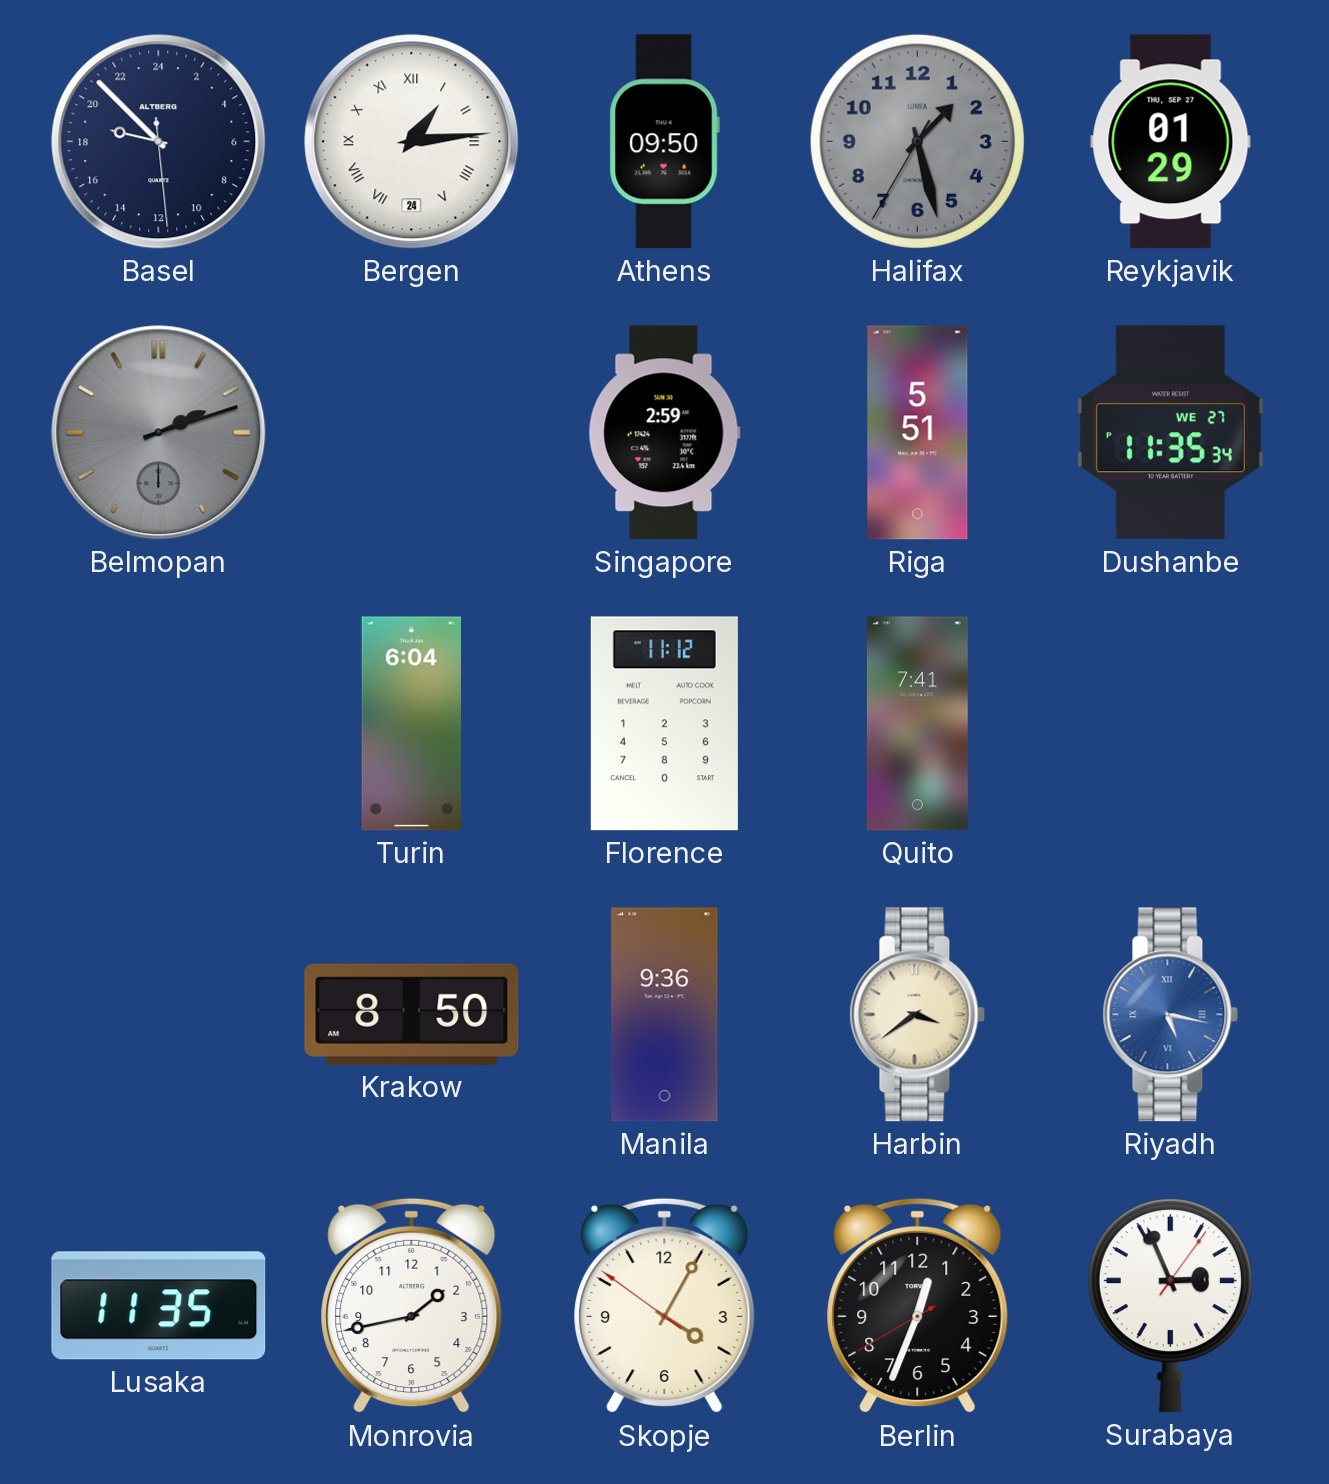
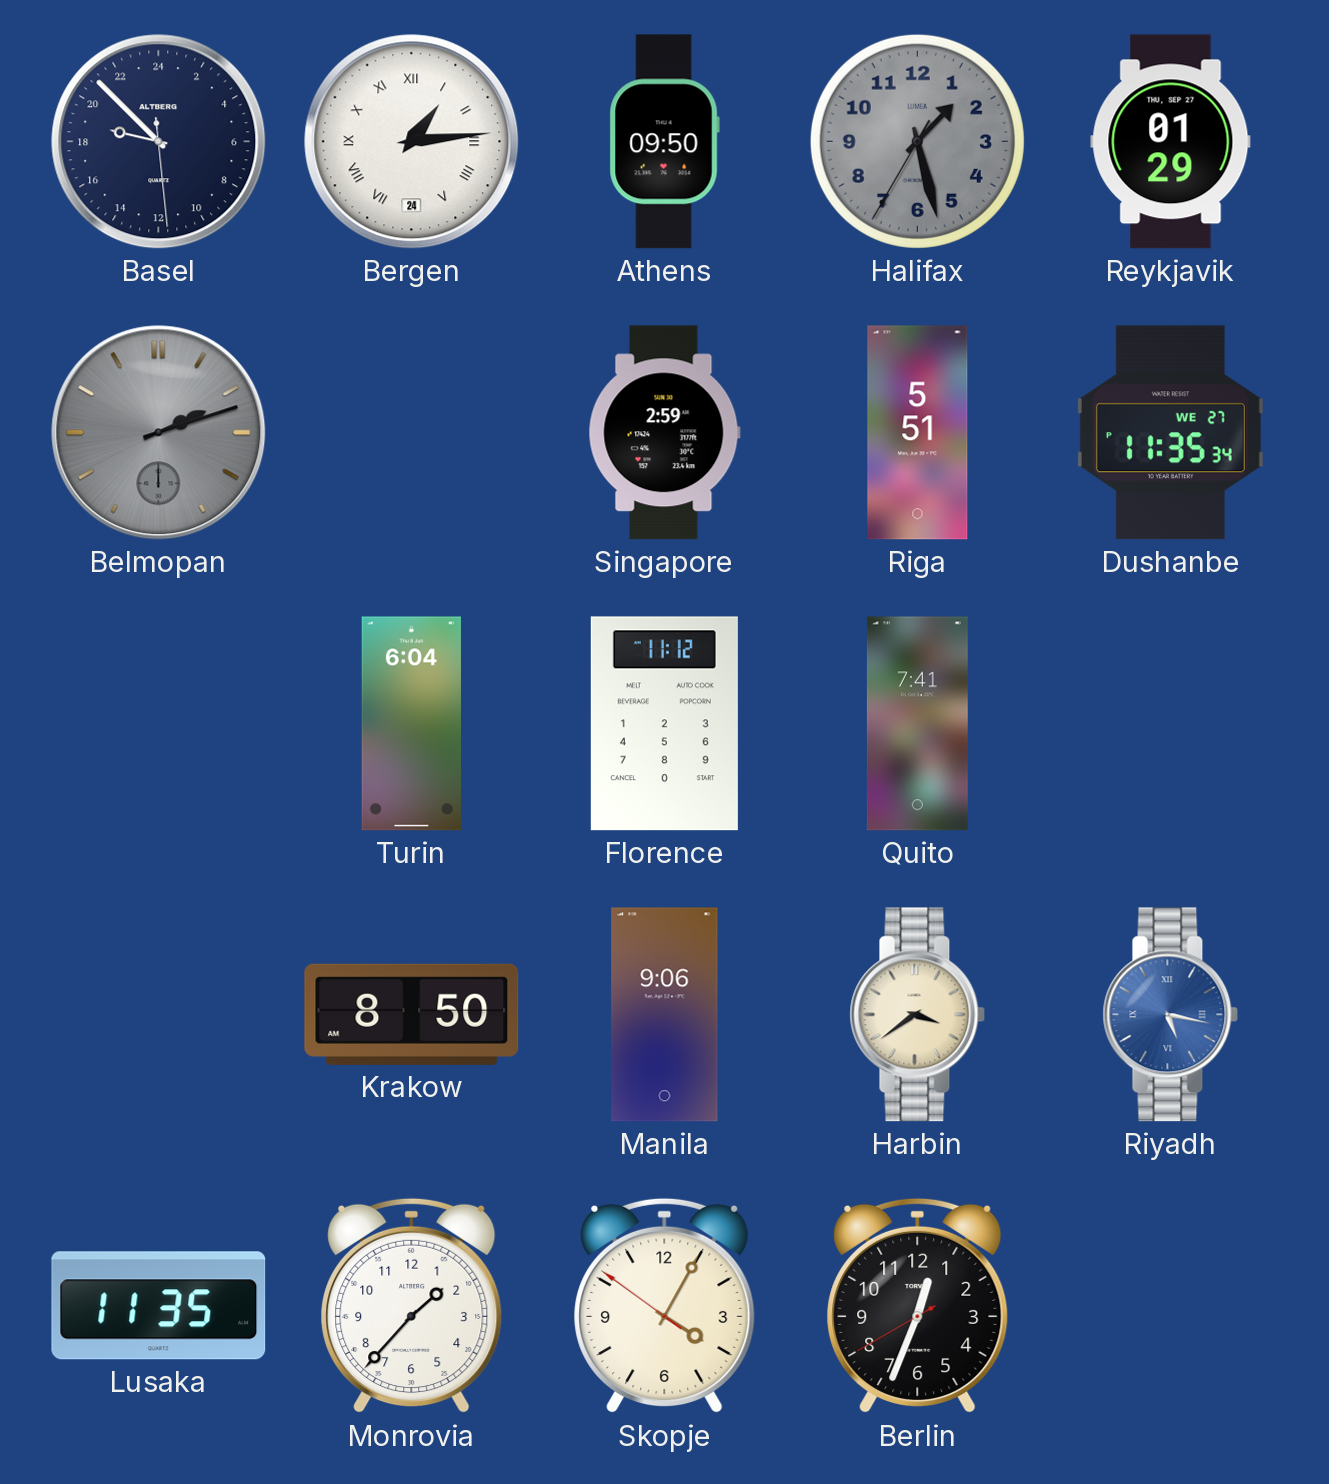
Manila: 9:36 -> 9:06 (665, 1015)
Monrovia: 1:43 -> 1:37 (412, 1306)
Surabaya: 2:56 -> none (1170, 1306)
